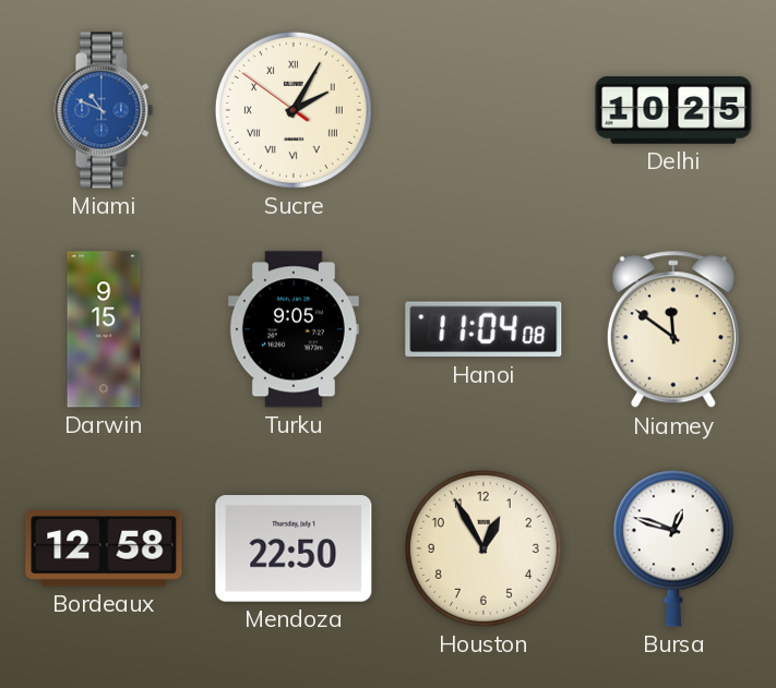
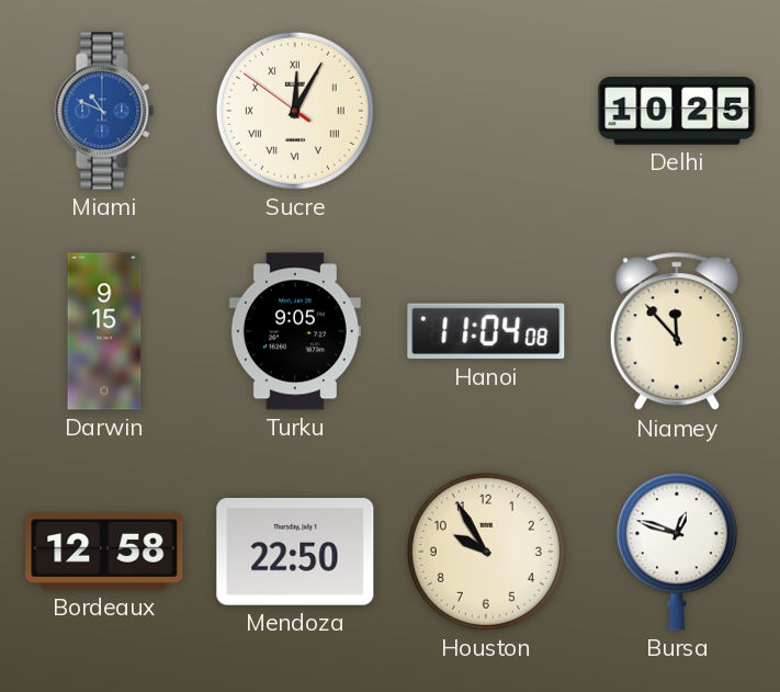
Sucre: 2:04 -> 12:04 (295, 111)
Niamey: 11:51 -> 11:53 (677, 332)
Houston: 12:55 -> 9:55 (486, 552)
